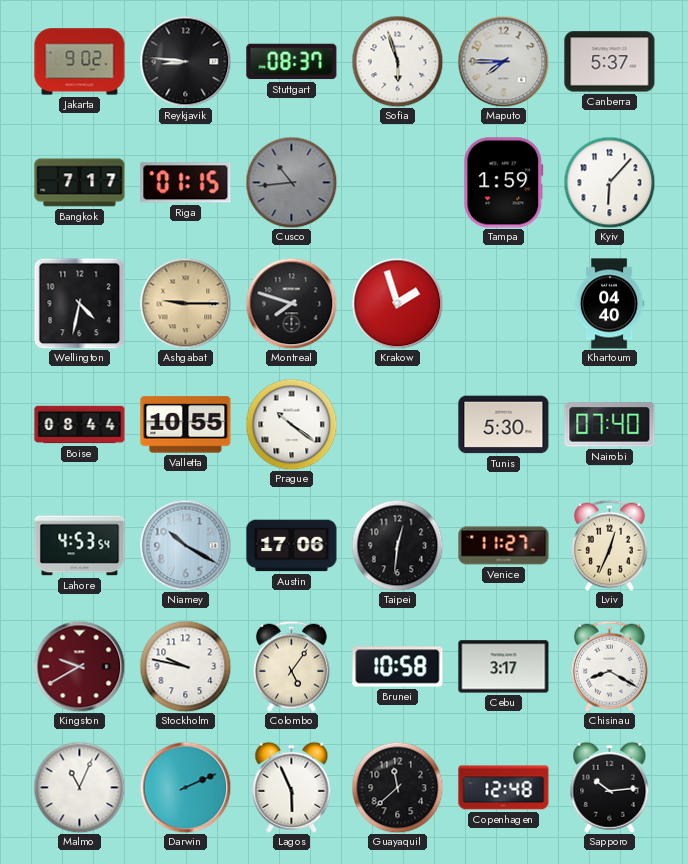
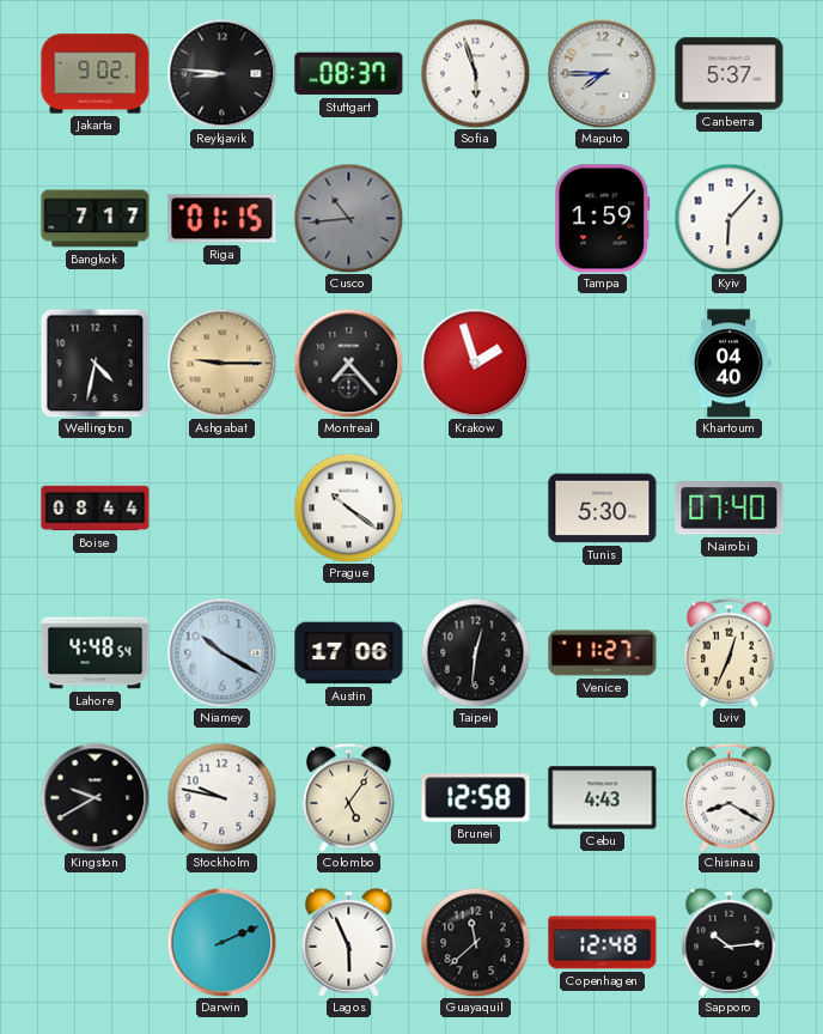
Montreal: 7:48 -> 7:23 (348, 363)
Valletta: 10:55 -> none (186, 425)
Lahore: 4:53 -> 4:48 (96, 653)
Kingston dial: burgundy -> black (95, 797)
Brunei: 10:58 -> 12:58 (476, 798)
Cebu: 3:17 -> 4:43 (603, 798)
Malmo: 11:04 -> none (79, 787)
